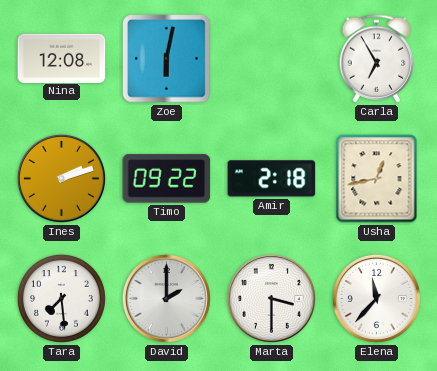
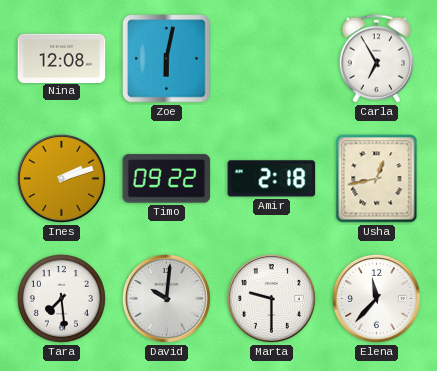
David: 2:00 -> 10:01 (166, 298)
Marta: 3:30 -> 9:30 (271, 298)
